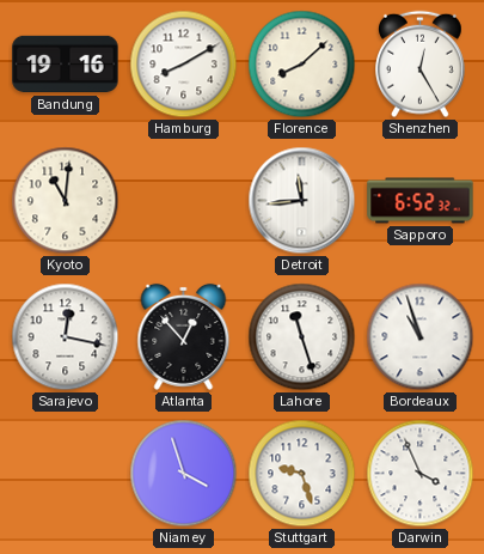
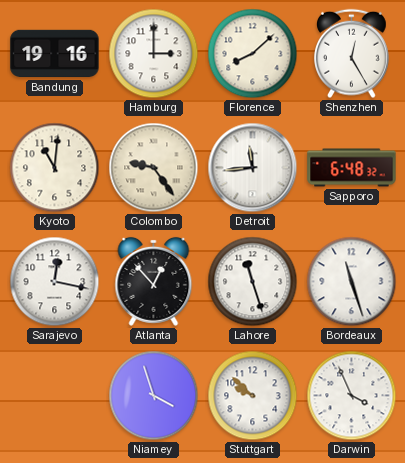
Hamburg: 8:10 -> 3:00 (154, 54)
Colombo: none -> 9:24 (154, 168)
Sapporo: 6:52 -> 6:48 (352, 168)
Bordeaux: 10:57 -> 11:27 (352, 282)
Stuttgart: 9:27 -> 9:52 (253, 396)
